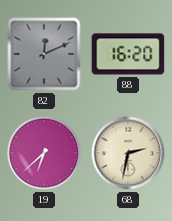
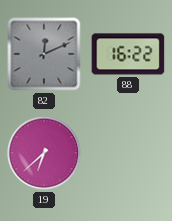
88: 16:20 -> 16:22 (128, 54)
68: 2:32 -> none (128, 153)
